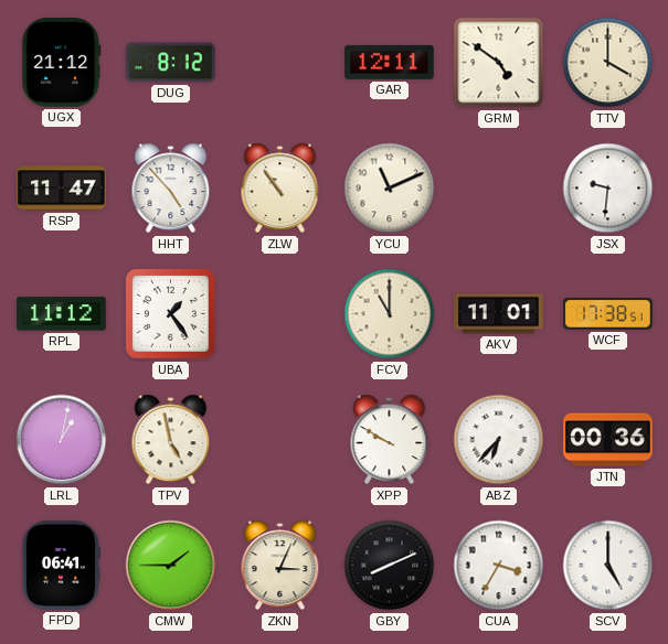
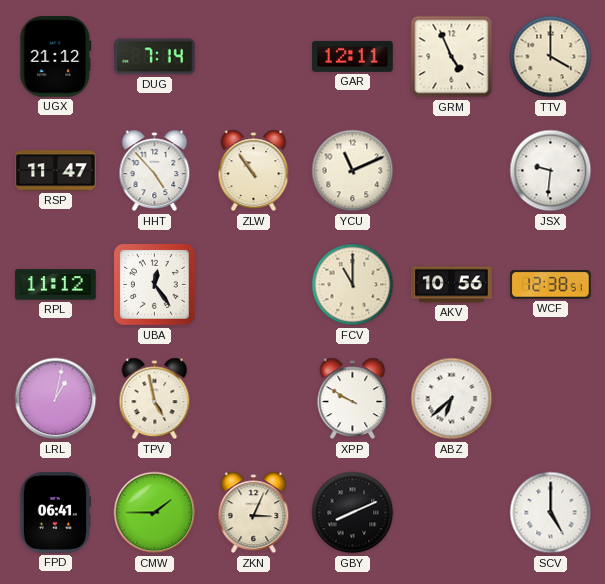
DUG: 8:12 -> 7:14 (155, 57)
GRM: 4:51 -> 4:56 (452, 57)
UBA: 1:24 -> 12:24 (155, 285)
AKV: 11:01 -> 10:56 (452, 285)
WCF: 17:38 -> 12:38 (551, 285)
ABZ: 6:37 -> 6:38 (452, 399)
JTN: 00:36 -> none (608, 440)
CUA: 3:35 -> none (499, 566)
